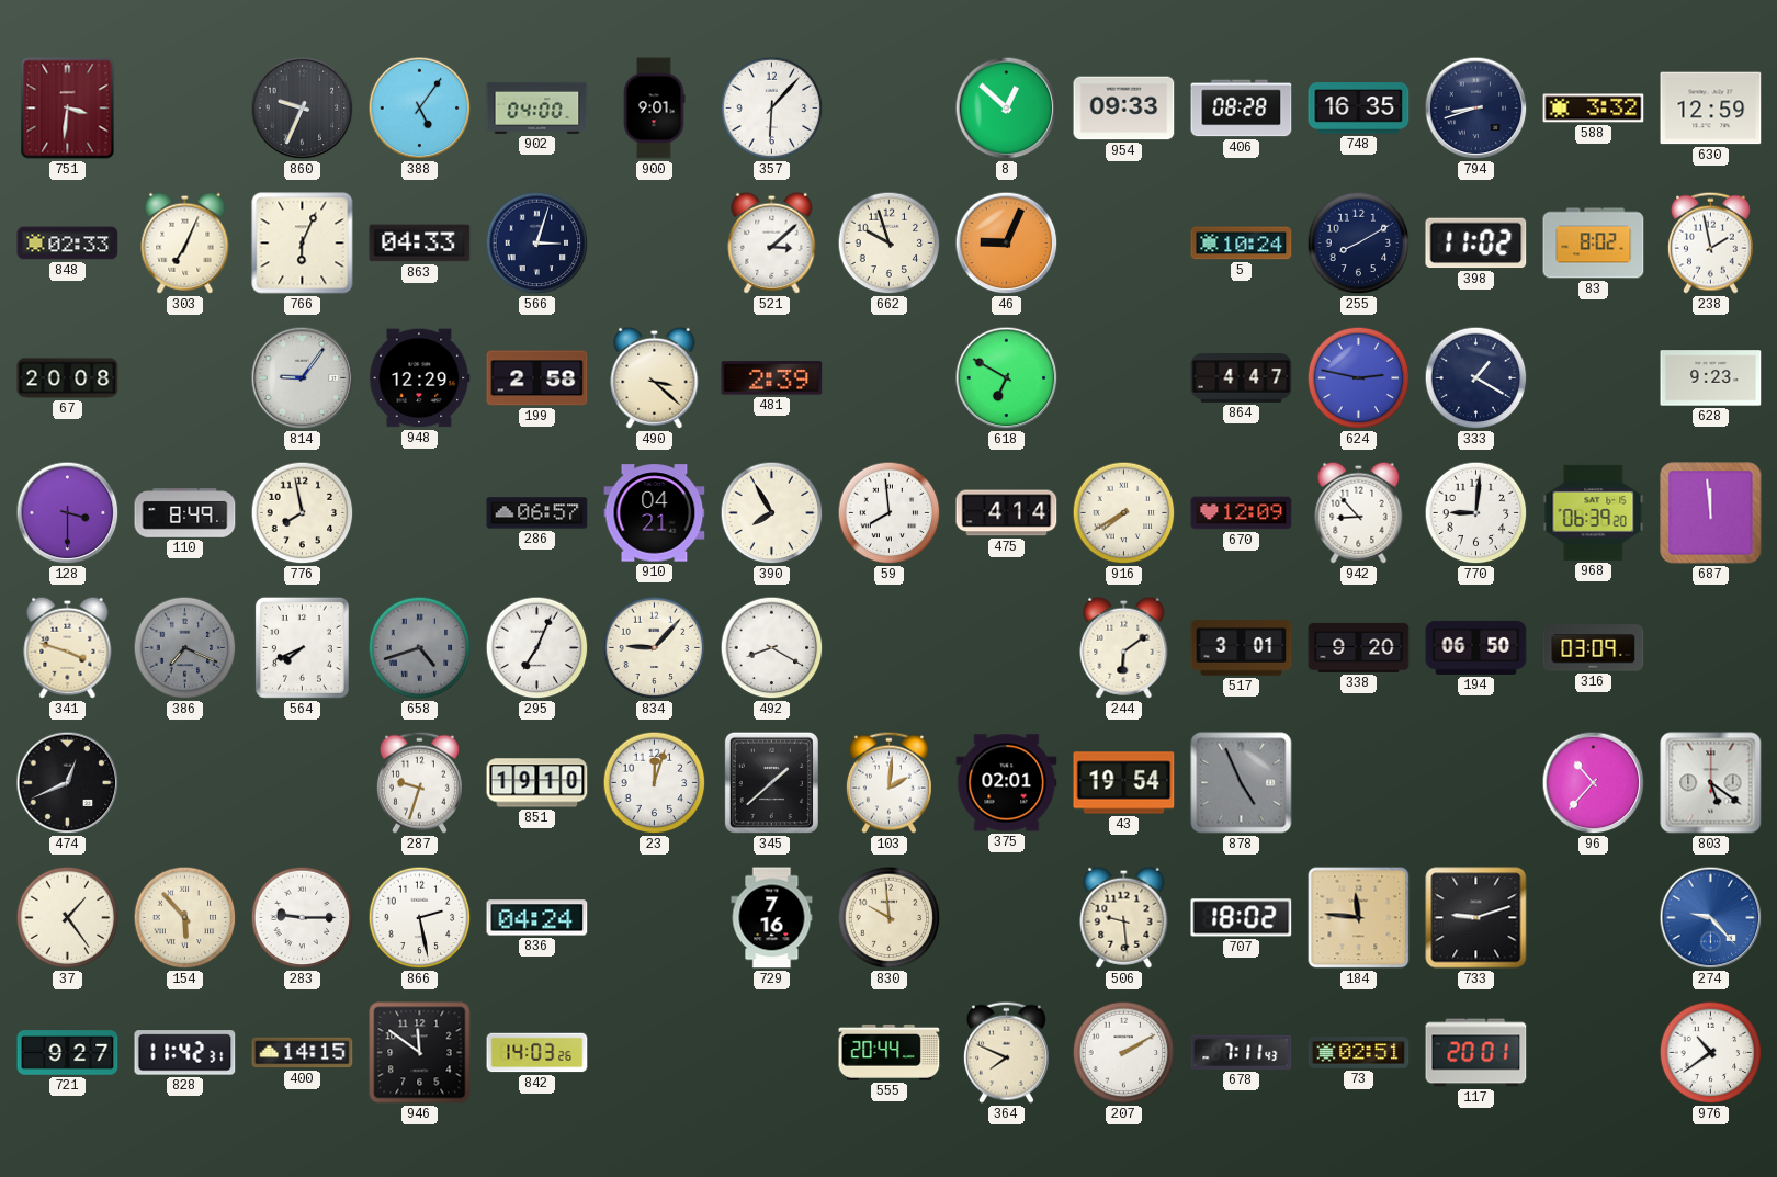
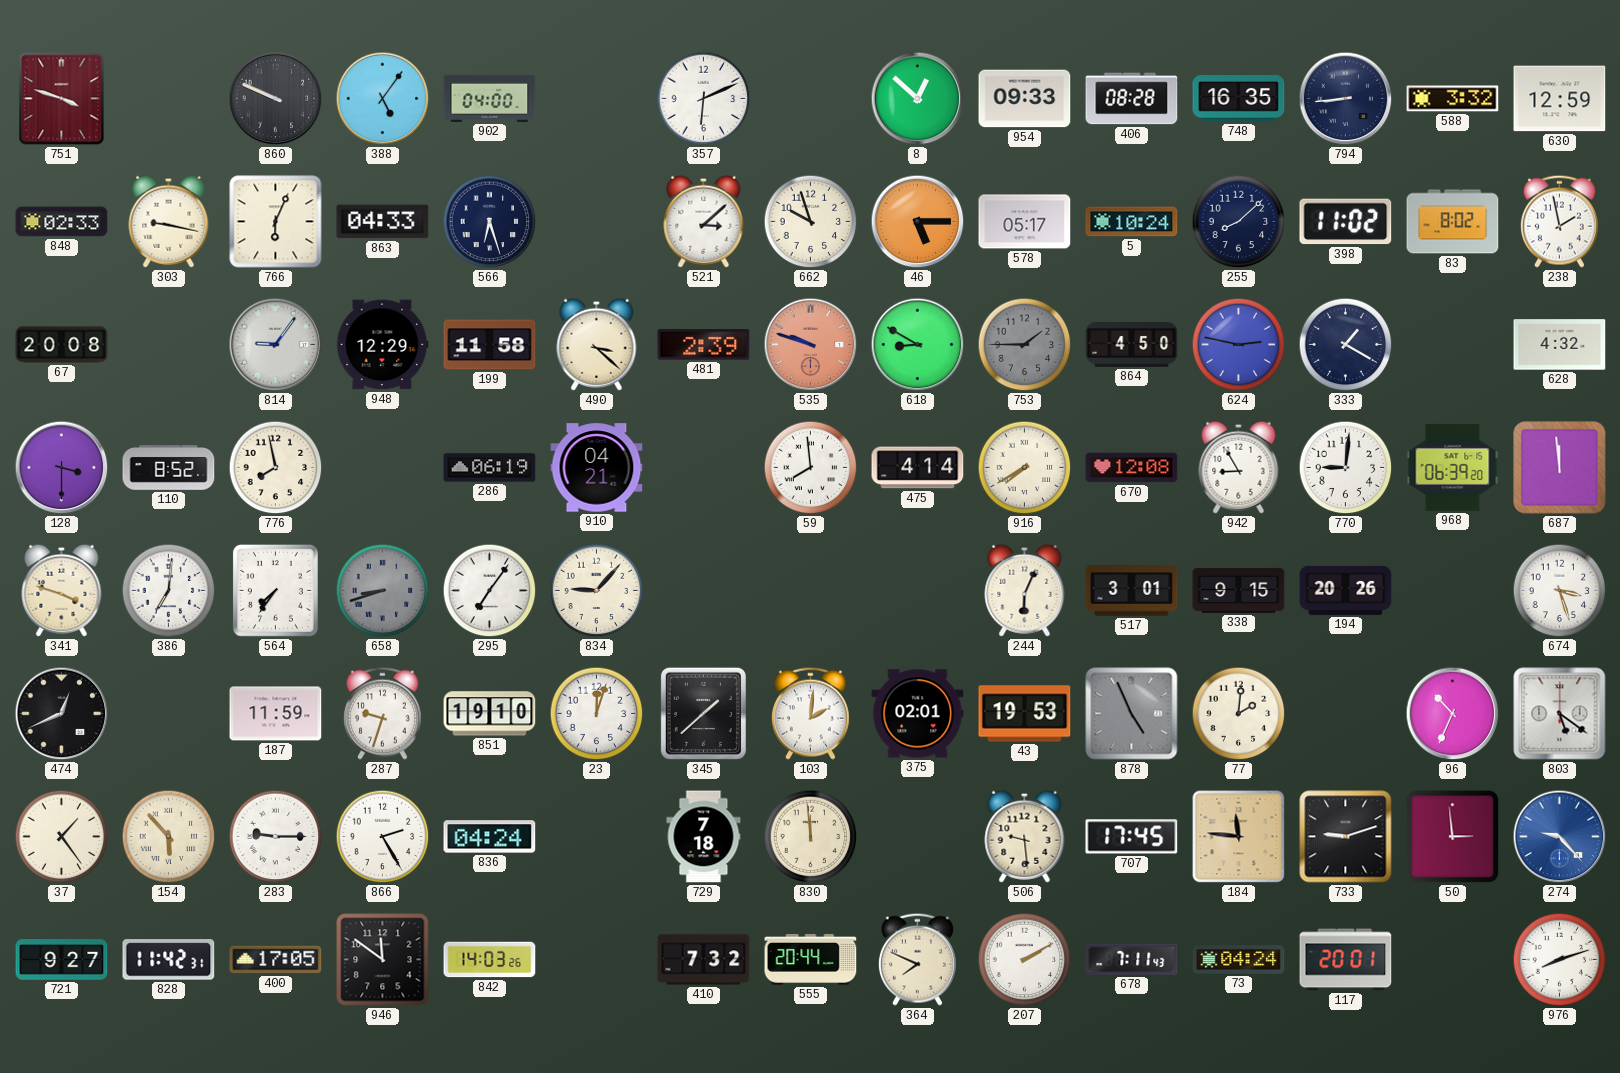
751: 3:31 -> 3:48 (62, 99)
860: 9:34 -> 9:49 (276, 99)
900: 9:01 -> none (654, 109)
357: 6:07 -> 6:11 (704, 99)
794: 8:42 -> 8:44 (1346, 99)
303: 7:04 -> 9:17 (169, 221)
566: 3:03 -> 6:27 (490, 222)
46: 9:04 -> 5:15 (918, 222)
578: none -> 05:17 (1025, 222)
255: 8:10 -> 8:08 (1239, 222)
199: 2:58 -> 11:58 (490, 345)
535: none -> 9:48 (811, 345)
618: 6:50 -> 8:50 (918, 345)
753: none -> 1:45 (1025, 345)
864: 4:47 -> 4:50 (1132, 344)
628: 9:23 -> 4:32 (1560, 345)
110: 8:49 -> 8:52 (169, 468)
286: 06:57 -> 06:19 (490, 468)
390: 7:55 -> none (772, 513)
670: 12:09 -> 12:08 (1132, 468)
942: 8:53 -> 8:55 (1239, 467)
386: 7:19 -> 7:01 (169, 591)
386 dial: grey -> white (169, 591)
564: 7:41 -> 7:36 (275, 590)
658: 4:42 -> 8:42 (383, 591)
295: 7:04 -> 7:06 (490, 591)
492: 8:20 -> none (772, 648)
244: 6:09 -> 6:04 (1025, 590)
338: 9:20 -> 9:15 (1239, 590)
194: 06:50 -> 20:26 (1346, 590)
316: 03:09 -> none (1594, 648)
674: none -> 3:27 (1560, 591)
187: none -> 11:59 (276, 714)
43: 19:54 -> 19:53 (1025, 714)
77: none -> 2:01 (1239, 714)
96: 10:37 -> 10:34 (1453, 714)
866: 2:28 -> 2:25 (383, 837)
729: 7:16 -> 7:18 (704, 837)
830: 9:59 -> 11:59 (811, 837)
707: 18:02 -> 17:45 (1132, 837)
50: none -> 2:59 (1453, 837)
400: 14:15 -> 17:05 (276, 960)
410: none -> 7:32 (704, 960)
73: 02:51 -> 04:24 (1239, 960)
976: 10:39 -> 8:12 (1560, 960)
